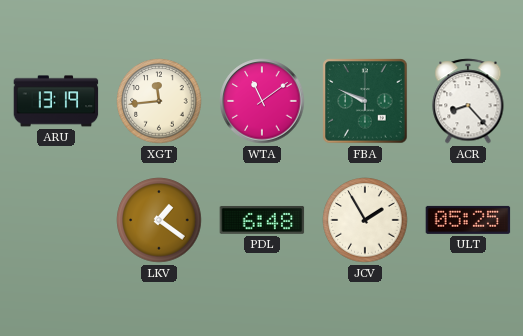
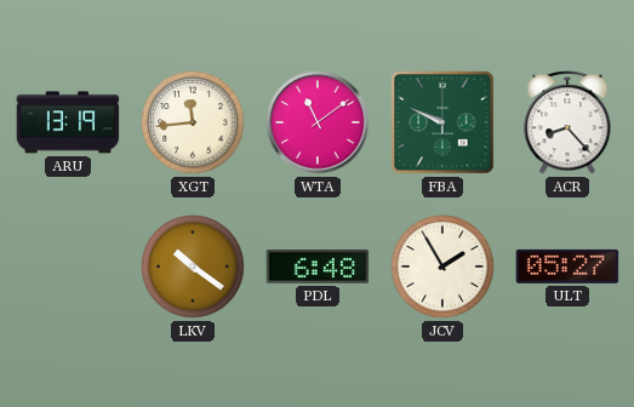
LKV: 1:21 -> 10:21 (193, 266)
ULT: 05:25 -> 05:27 (567, 266)
